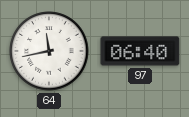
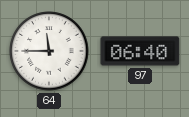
64: 11:43 -> 11:45 (49, 51)
